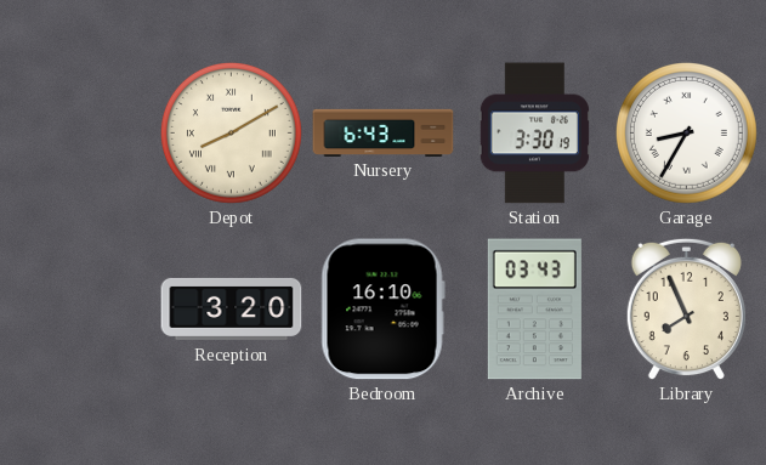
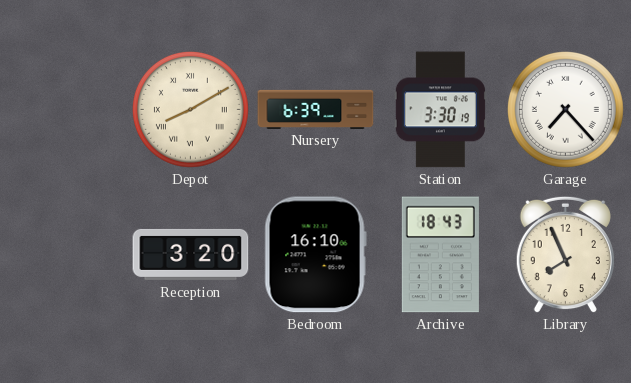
Nursery: 6:43 -> 6:39 (316, 109)
Garage: 8:35 -> 7:23 (565, 109)
Archive: 03:43 -> 18:43 (440, 255)
